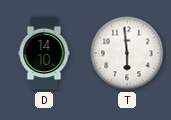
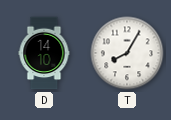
T: 5:59 -> 8:05 (127, 53)
